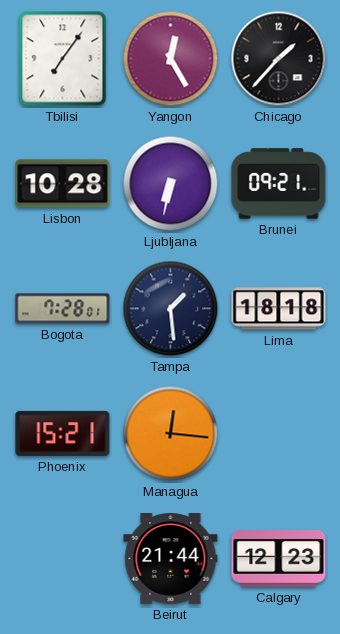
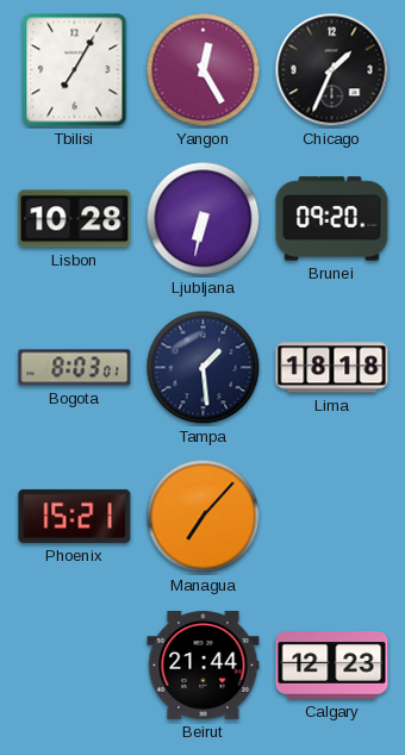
Tbilisi: 7:06 -> 7:05 (75, 70)
Chicago: 1:37 -> 1:34 (332, 70)
Brunei: 09:21 -> 09:20 (332, 219)
Bogota: 7:28 -> 8:03 (75, 368)
Managua: 12:16 -> 7:07 (204, 517)
